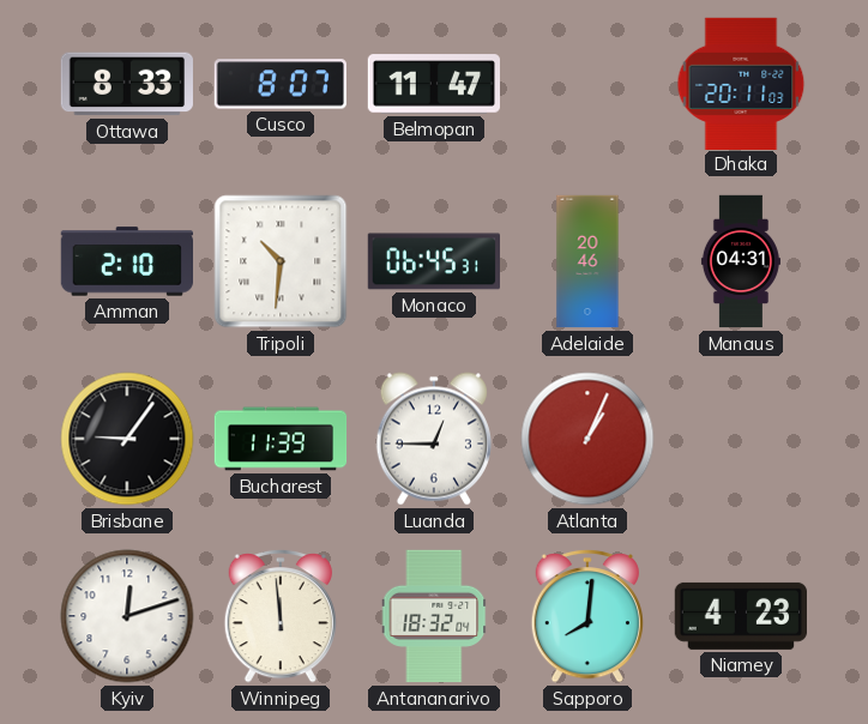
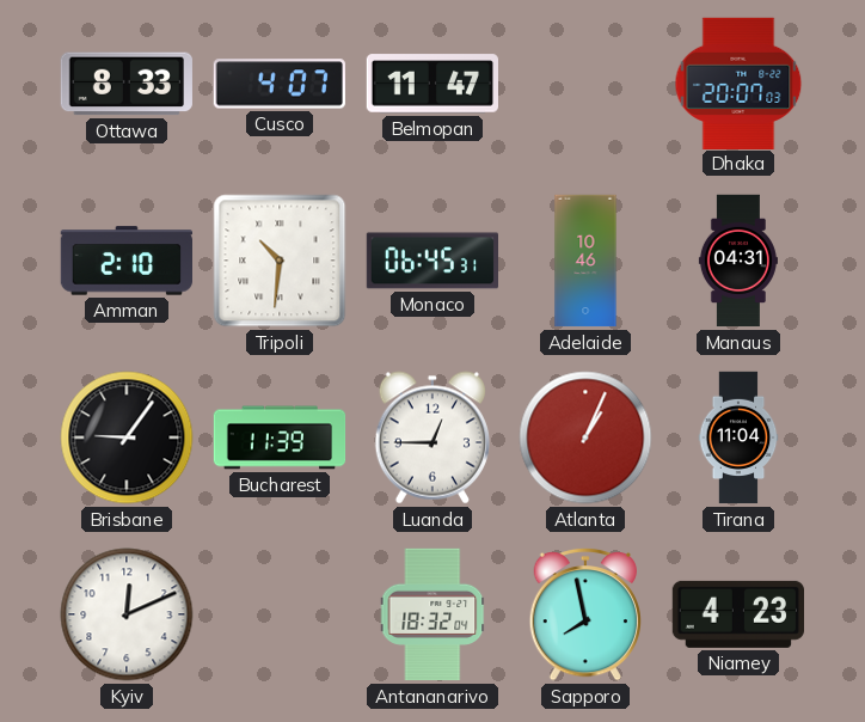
Cusco: 8:07 -> 4:07 (280, 84)
Dhaka: 20:11 -> 20:07 (738, 82)
Adelaide: 20:46 -> 10:46 (585, 261)
Tirana: none -> 11:04 (738, 438)
Kyiv: 12:12 -> 12:11 (127, 614)
Winnipeg: 11:59 -> none (279, 616)
Sapporo: 8:01 -> 7:58 (584, 614)
